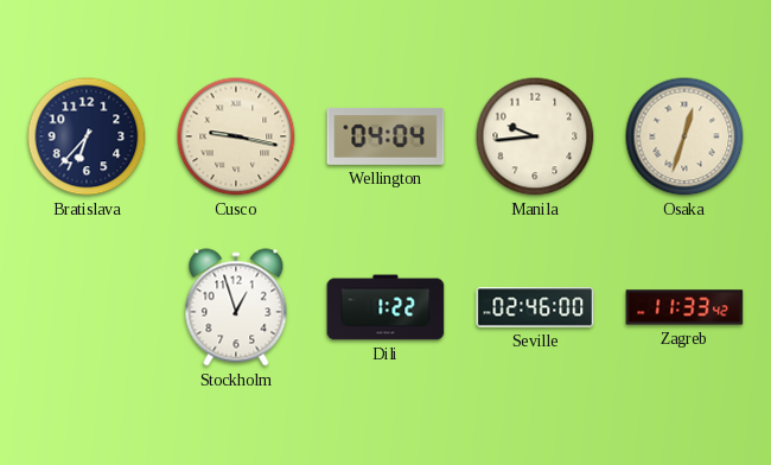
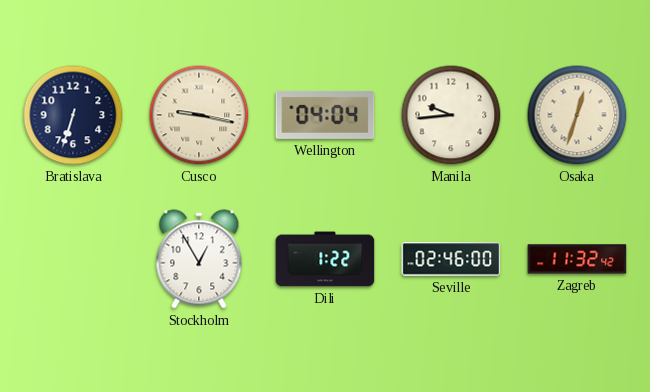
Bratislava: 6:37 -> 6:33 (73, 115)
Stockholm: 12:57 -> 12:55 (199, 259)
Zagreb: 11:33 -> 11:32 (577, 259)
